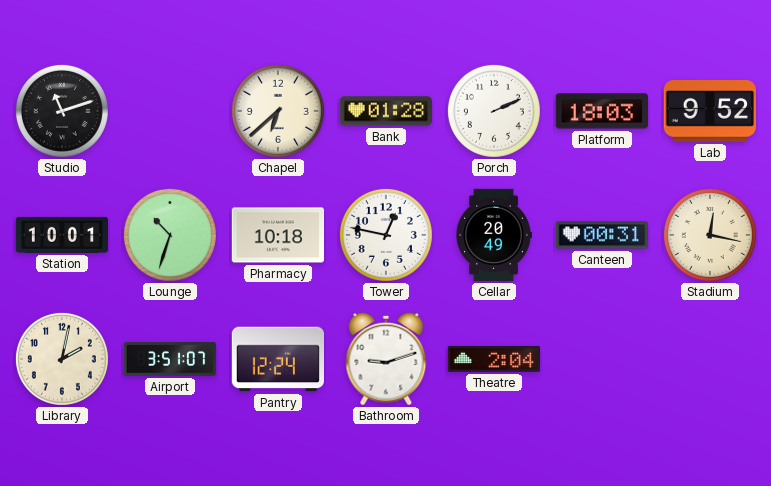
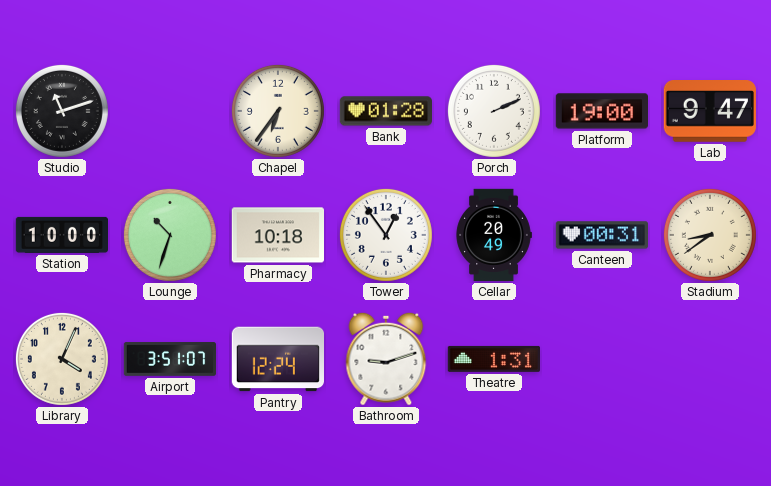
Chapel: 6:38 -> 6:36 (278, 111)
Platform: 18:03 -> 19:00 (601, 111)
Lab: 9:52 -> 9:47 (710, 111)
Station: 10:01 -> 10:00 (61, 235)
Tower: 12:47 -> 12:54 (386, 235)
Stadium: 12:17 -> 8:39 (710, 235)
Library: 2:02 -> 4:04 (62, 359)
Theatre: 2:04 -> 1:31 (493, 359)
